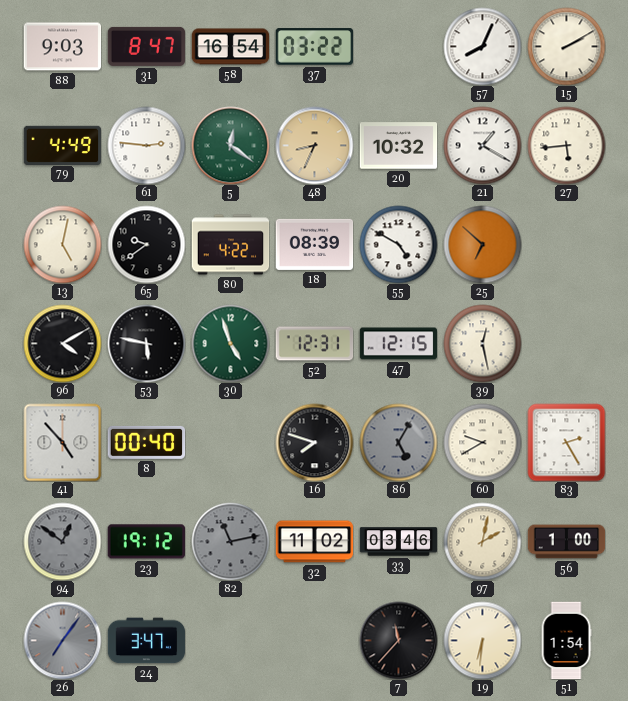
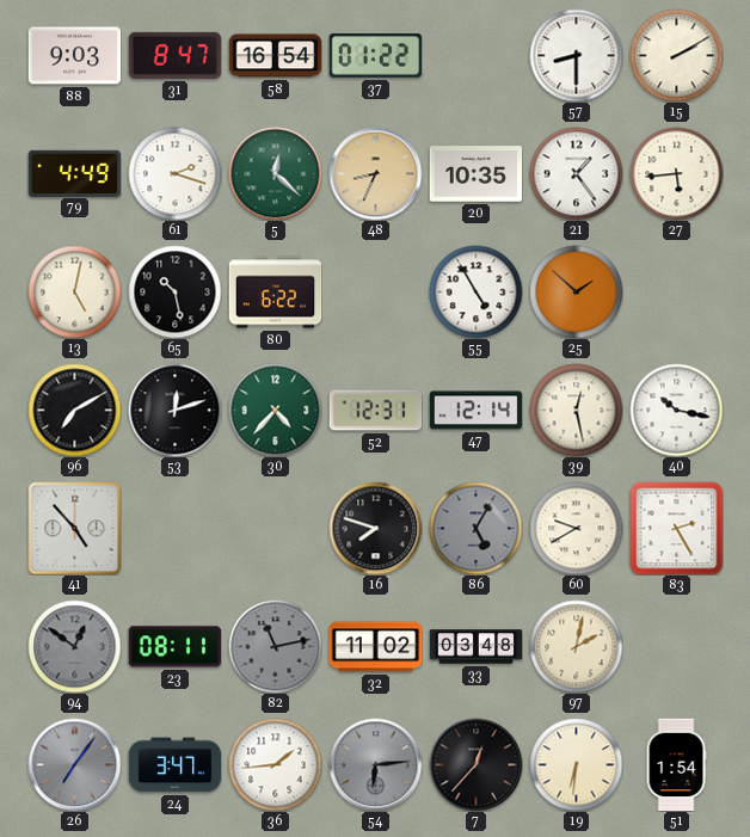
37: 03:22 -> 01:22 (375, 56)
57: 8:04 -> 8:30 (576, 55)
61: 2:46 -> 2:18 (174, 173)
5: 12:21 -> 12:22 (275, 173)
20: 10:32 -> 10:35 (475, 174)
21: 1:20 -> 1:24 (576, 173)
65: 9:39 -> 10:28 (174, 291)
80: 4:22 -> 6:22 (275, 293)
18: 08:39 -> none (314, 244)
55: 4:50 -> 4:55 (475, 291)
25: 6:52 -> 1:52 (576, 291)
96: 4:10 -> 7:10 (74, 410)
53: 5:47 -> 12:12 (174, 410)
30: 4:57 -> 4:37 (275, 410)
47: 12:15 -> 12:14 (475, 411)
40: none -> 10:17 (676, 410)
8: 00:40 -> none (146, 442)
23: 19:12 -> 08:11 (174, 647)
33: 03:46 -> 03:48 (475, 647)
56: 1:00 -> none (566, 542)
36: none -> 1:44 (275, 764)
54: none -> 6:14 (375, 764)
7: 11:37 -> 12:37 (475, 764)
